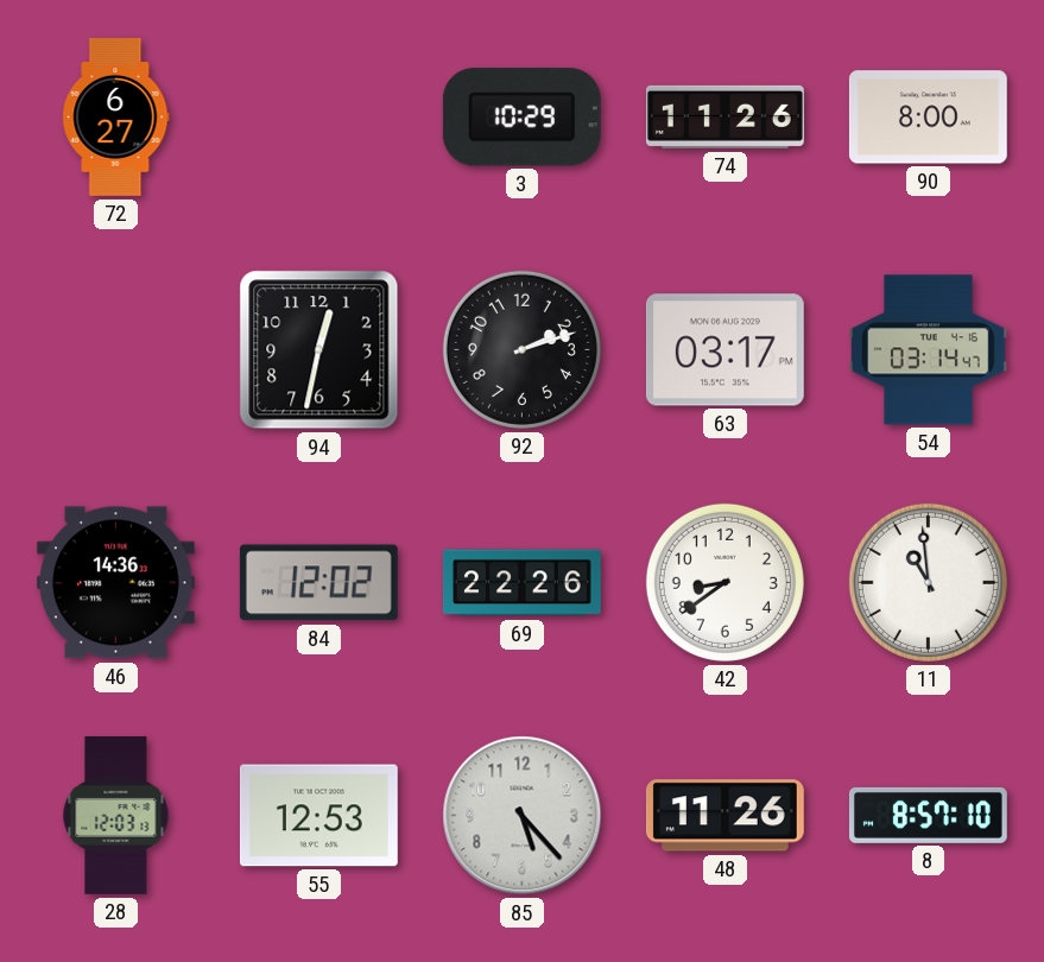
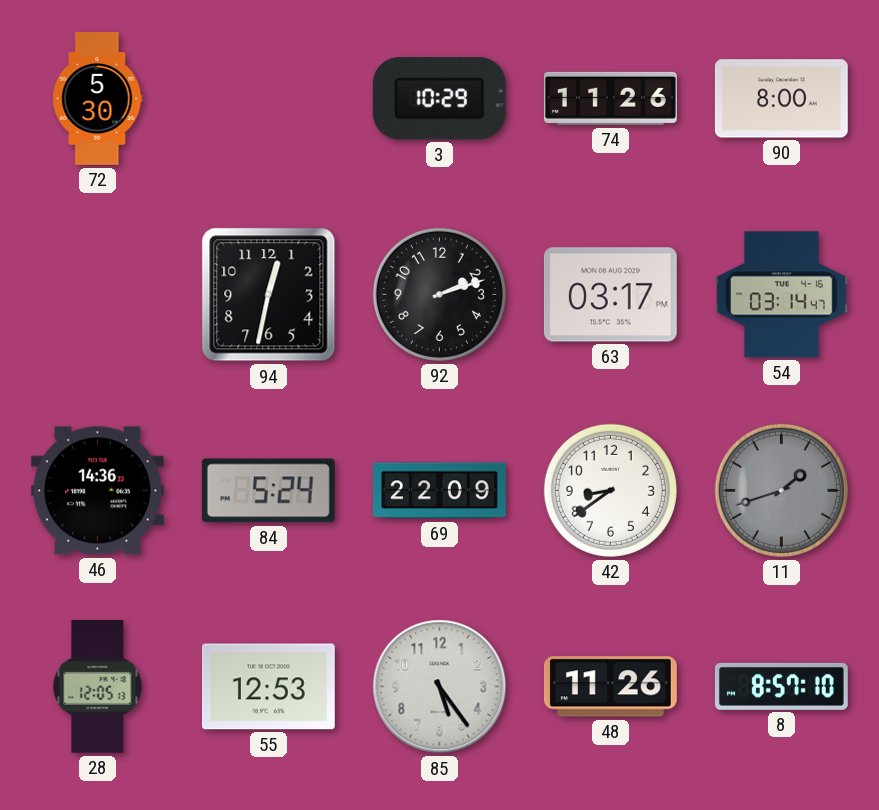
72: 6:27 -> 5:30 (98, 99)
84: 12:02 -> 5:24 (268, 491)
69: 22:26 -> 22:09 (439, 491)
11: 10:59 -> 1:42 (781, 490)
11 dial: white -> grey (781, 490)
28: 12:03 -> 12:05 (98, 686)
85: 5:23 -> 5:24 (440, 687)
